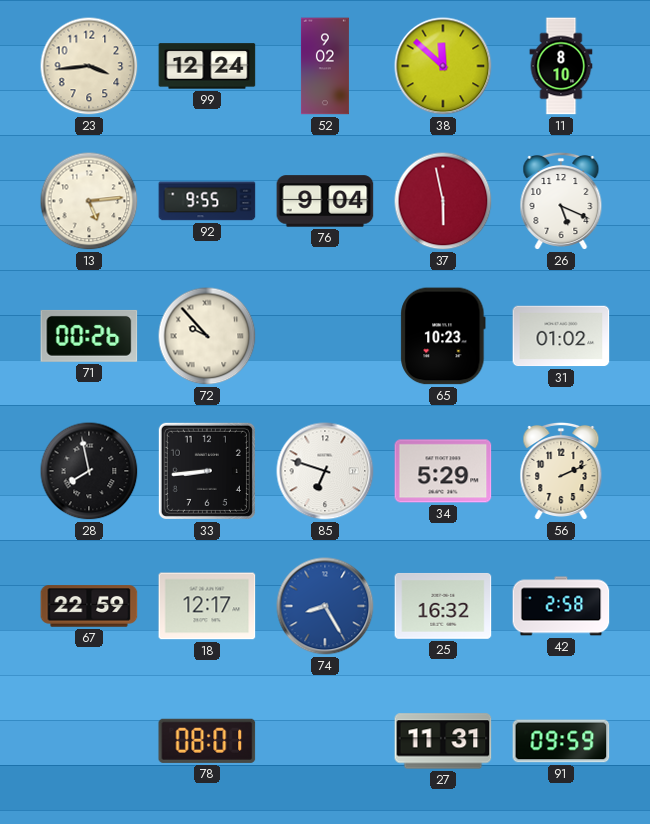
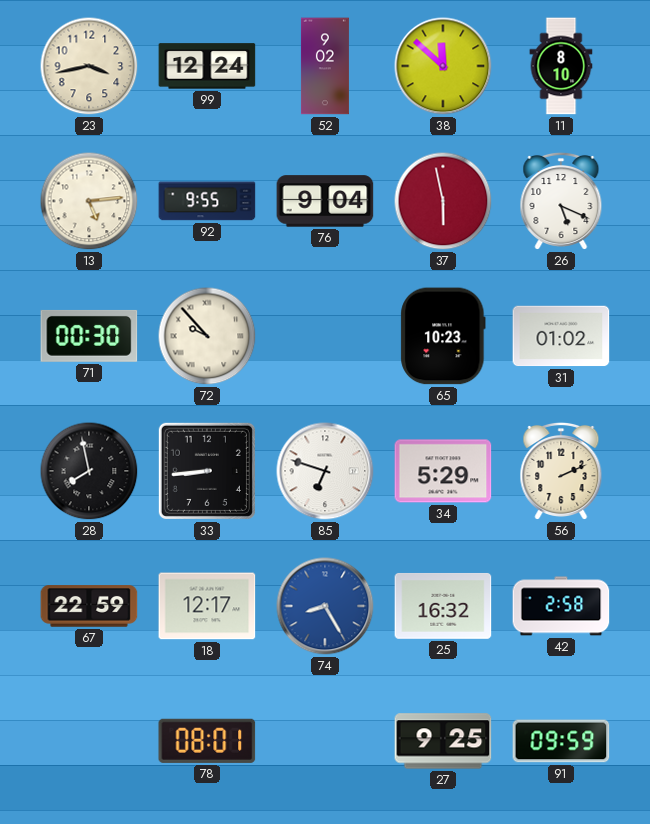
23: 3:44 -> 3:43 (89, 66)
71: 00:26 -> 00:30 (89, 336)
27: 11:31 -> 9:25 (443, 741)
